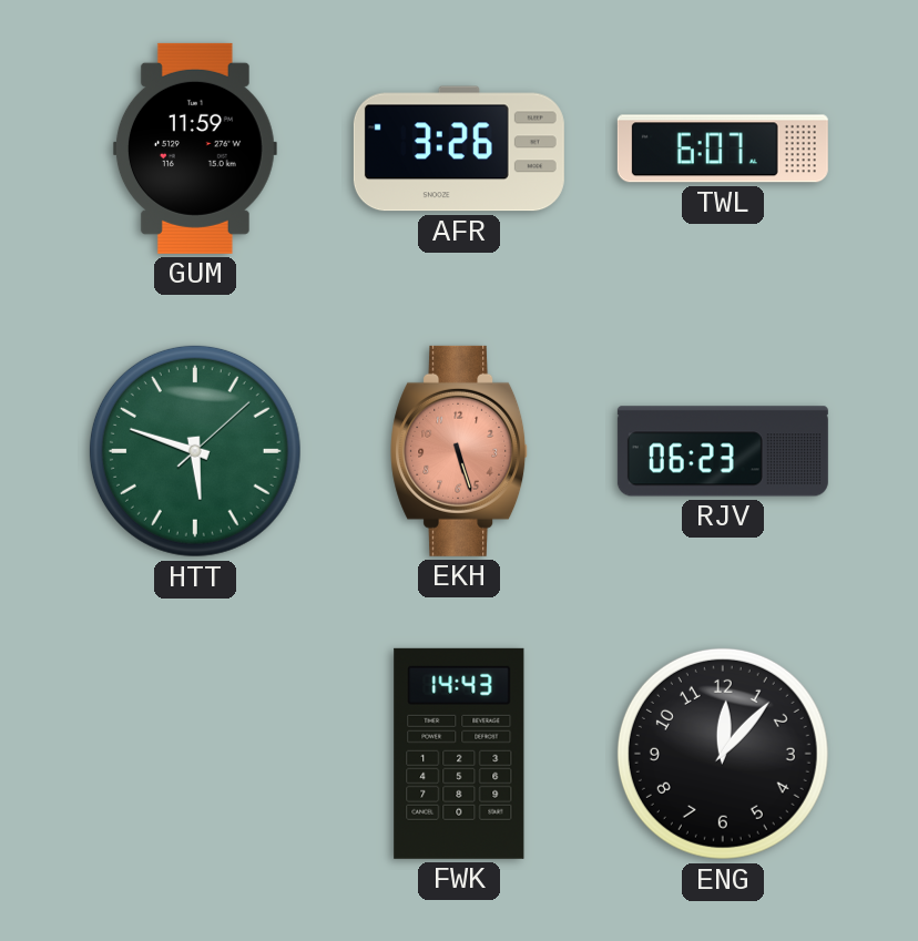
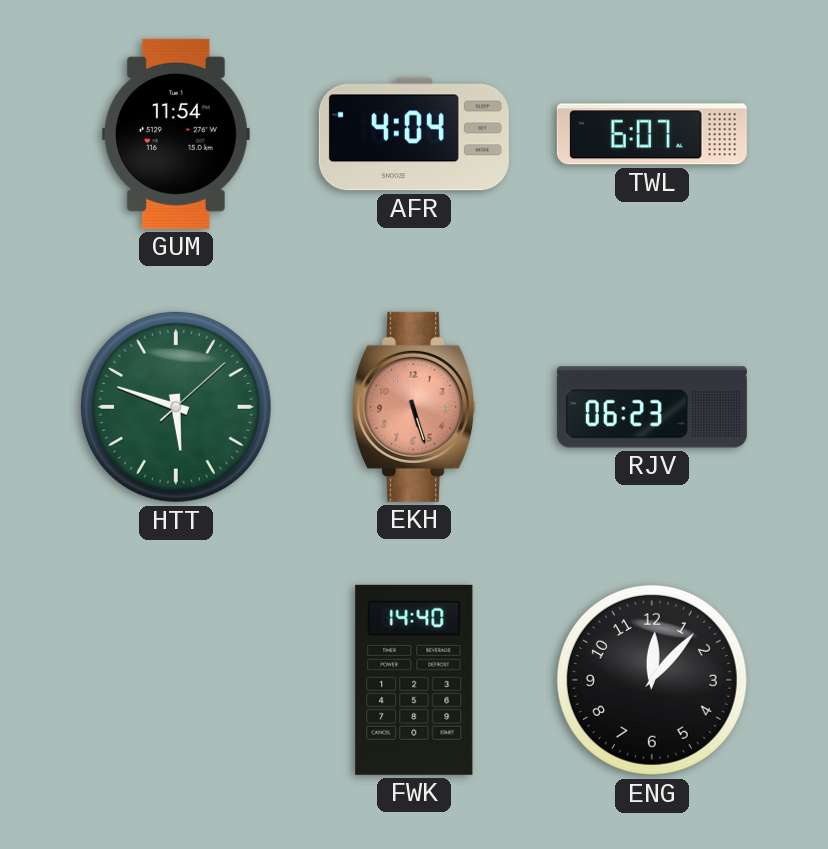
GUM: 11:59 -> 11:54 (176, 134)
AFR: 3:26 -> 4:04 (414, 134)
FWK: 14:43 -> 14:40 (414, 680)
